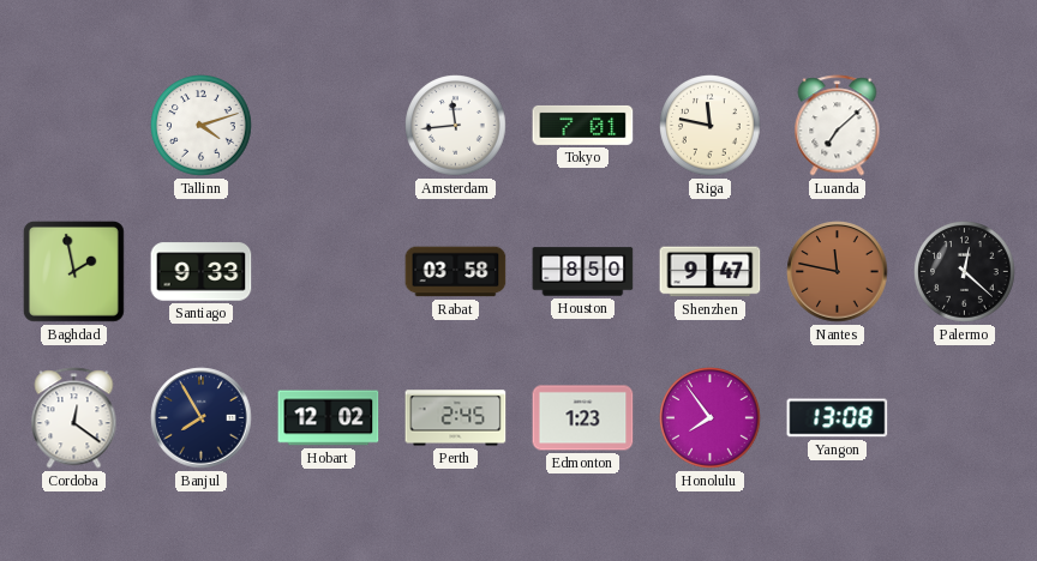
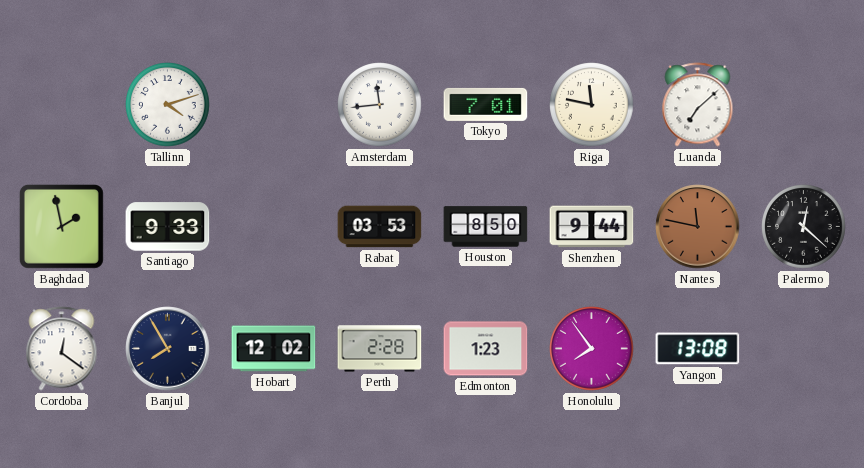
Rabat: 03:58 -> 03:53 (380, 227)
Shenzhen: 9:47 -> 9:44 (592, 227)
Perth: 2:45 -> 2:28 (380, 349)
